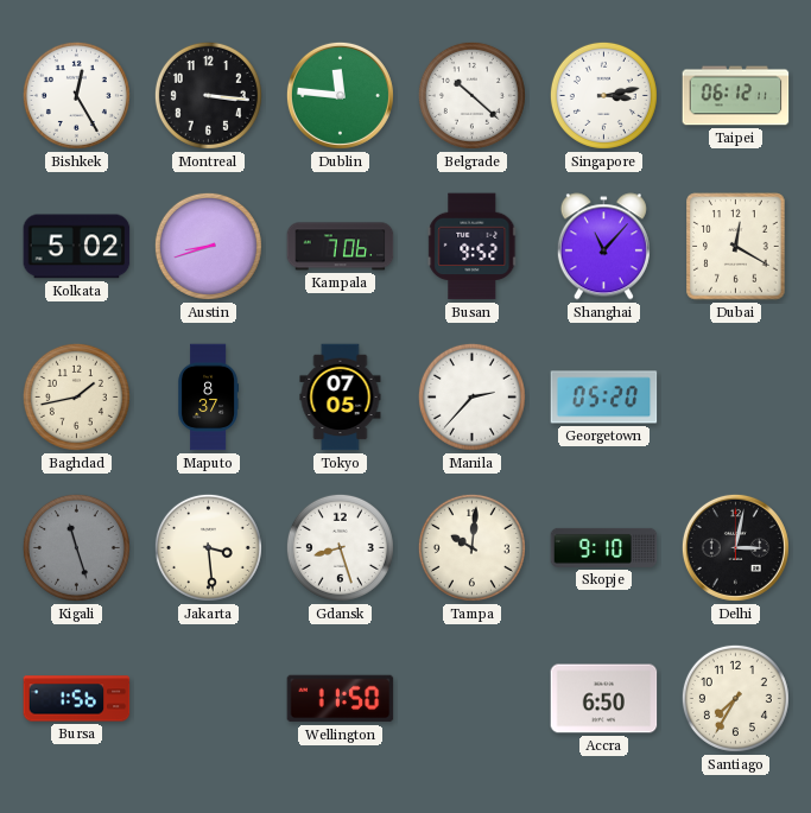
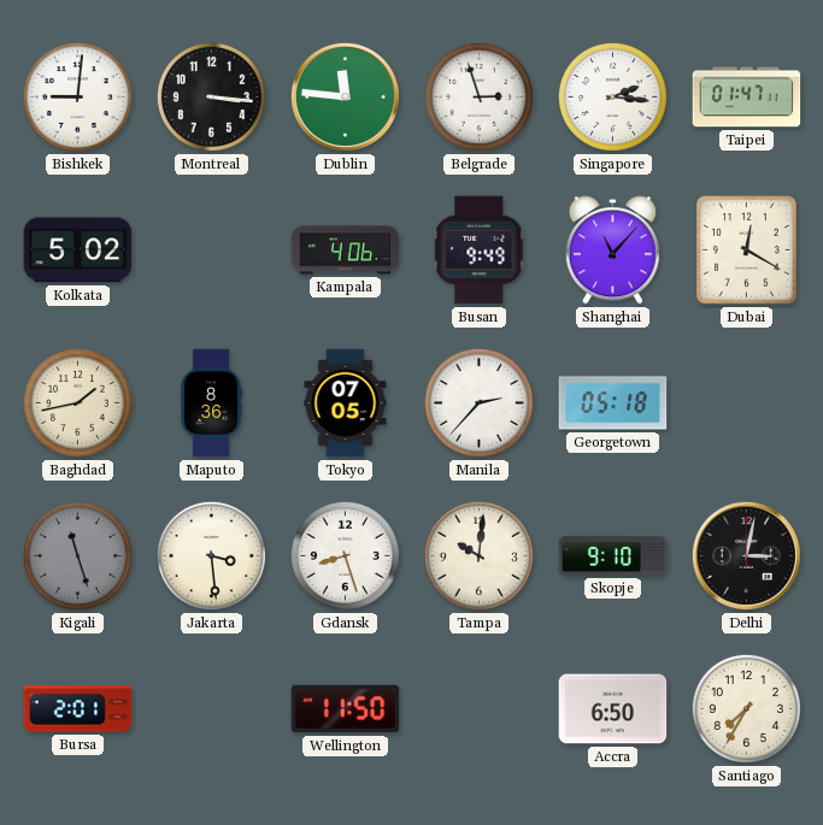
Bishkek: 12:25 -> 9:01 (77, 96)
Belgrade: 10:22 -> 2:57 (478, 96)
Singapore: 3:13 -> 2:16 (612, 96)
Taipei: 06:12 -> 01:47 (747, 98)
Austin: 8:42 -> none (208, 246)
Kampala: 7:06 -> 4:06 (346, 251)
Busan: 9:52 -> 9:49 (480, 251)
Maputo: 8:37 -> 8:36 (211, 403)
Georgetown: 05:20 -> 05:18 (613, 403)
Bursa: 1:56 -> 2:01 (78, 709)
